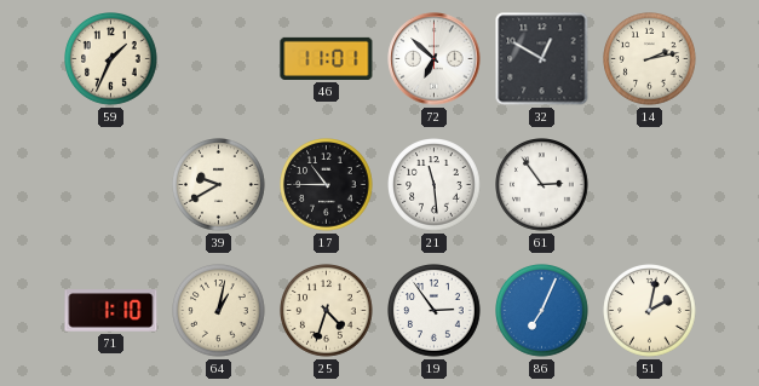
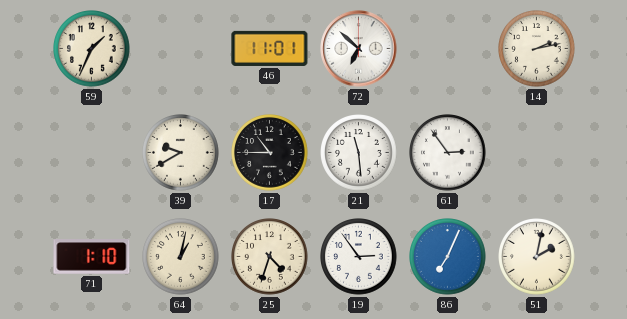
32: 12:50 -> none (542, 59)
